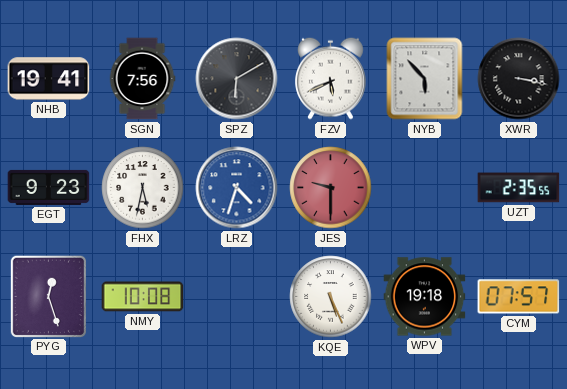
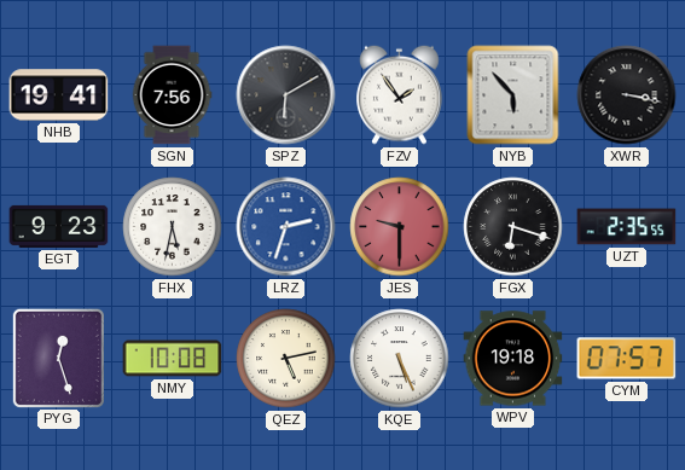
FZV: 5:41 -> 1:54 (400, 94)
LRZ: 4:33 -> 2:33 (286, 227)
FGX: none -> 6:18 (513, 227)
QEZ: none -> 5:13 (286, 359)
